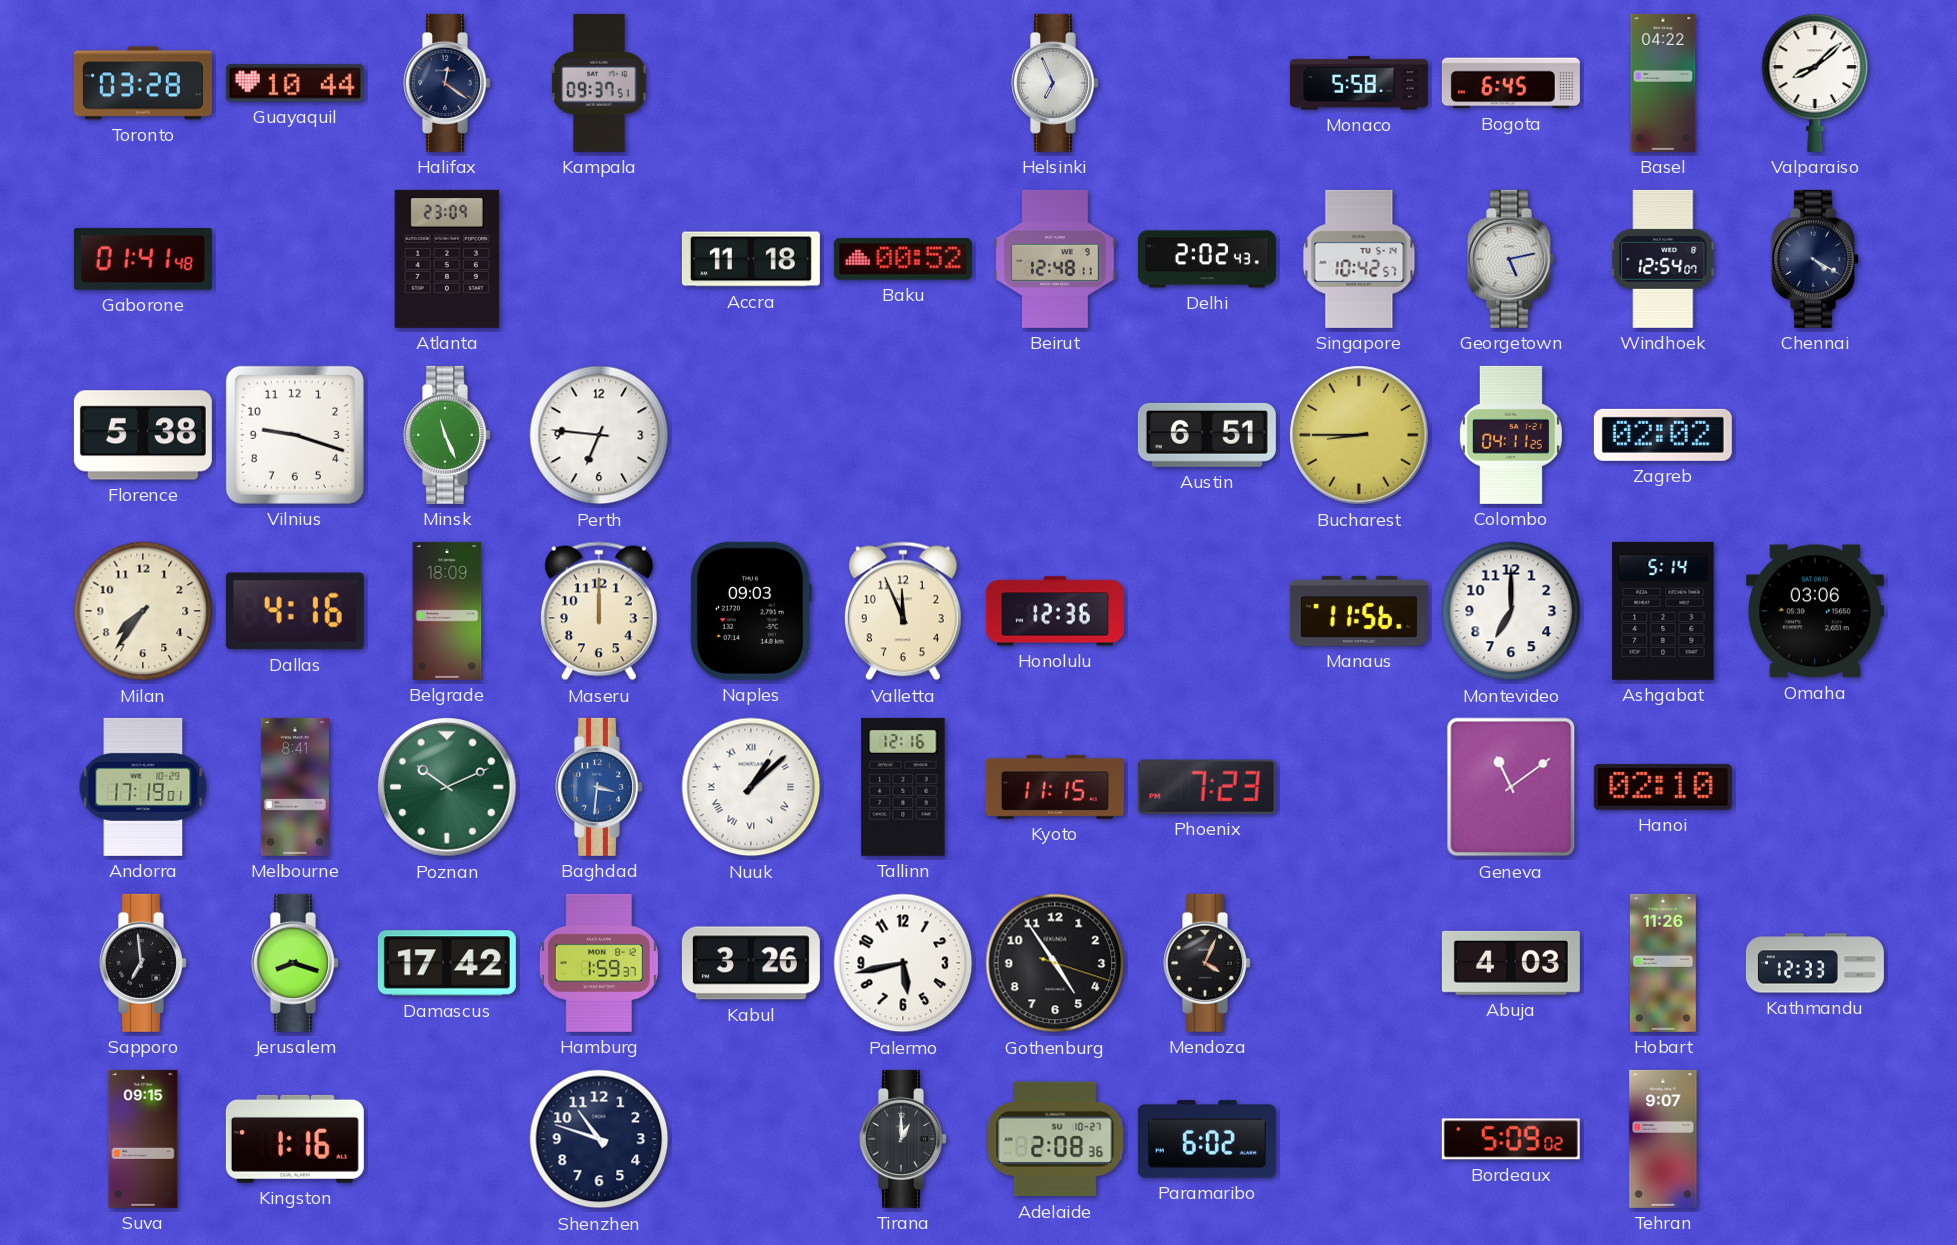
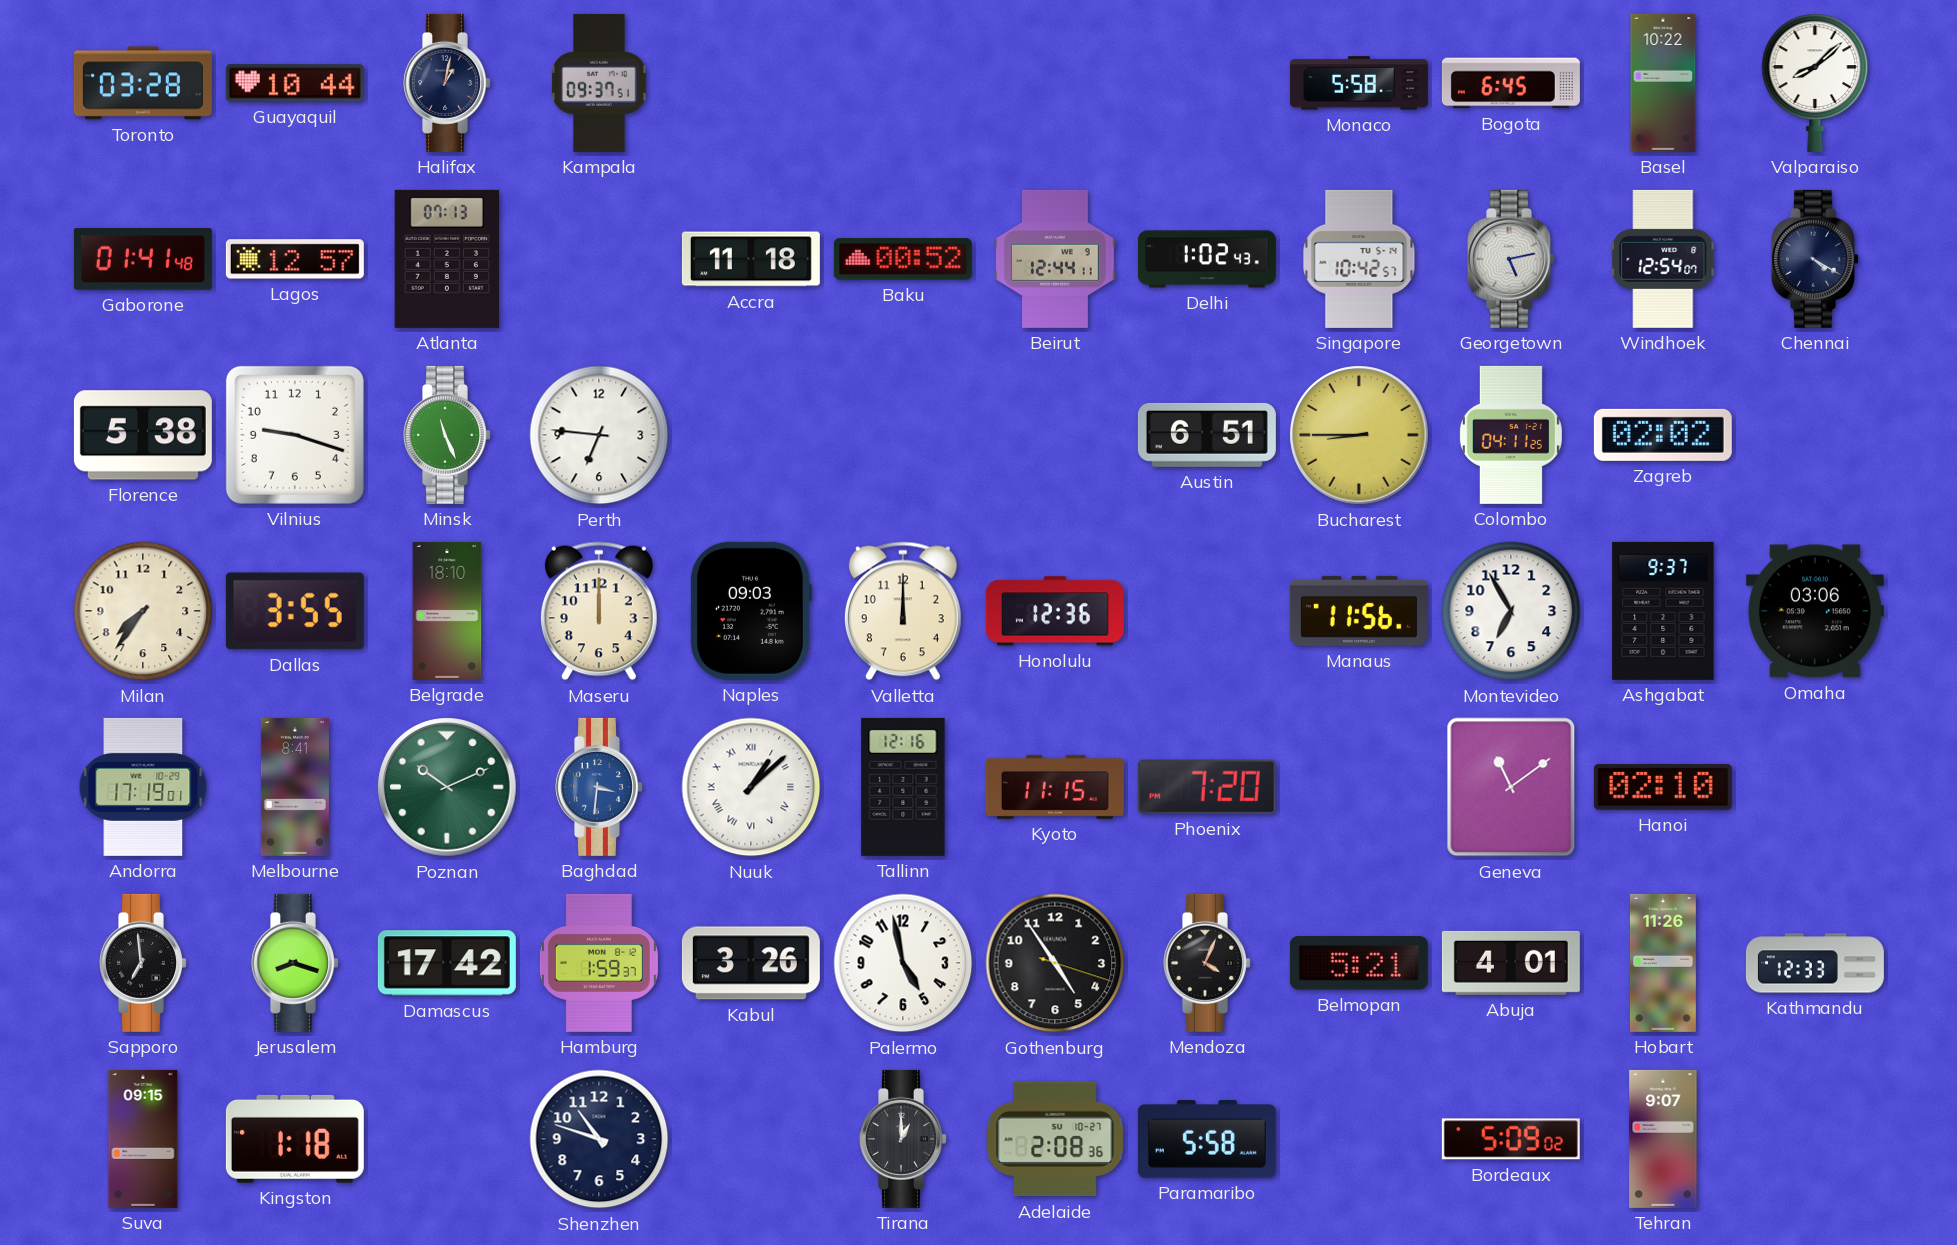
Halifax: 12:21 -> 1:02 (448, 83)
Helsinki: 6:56 -> none (1056, 83)
Basel: 04:22 -> 10:22 (1663, 83)
Lagos: none -> 12:57 (295, 259)
Atlanta: 23:09 -> 07:13 (446, 259)
Beirut: 12:48 -> 12:44 (1055, 259)
Delhi: 2:02 -> 1:02 (1207, 259)
Dallas: 4:16 -> 3:55 (295, 611)
Belgrade: 18:09 -> 18:10 (447, 611)
Valletta: 11:56 -> 12:00 (903, 611)
Montevideo: 7:00 -> 6:55 (1511, 611)
Ashgabat: 5:14 -> 9:37 (1663, 611)
Phoenix: 7:23 -> 7:20 (1207, 787)
Palermo: 5:43 -> 4:58 (903, 963)
Belmopan: none -> 5:21 (1359, 963)
Abuja: 4:03 -> 4:01 (1511, 963)
Kingston: 1:16 -> 1:18 (295, 1139)
Paramaribo: 6:02 -> 5:58 (1207, 1139)
